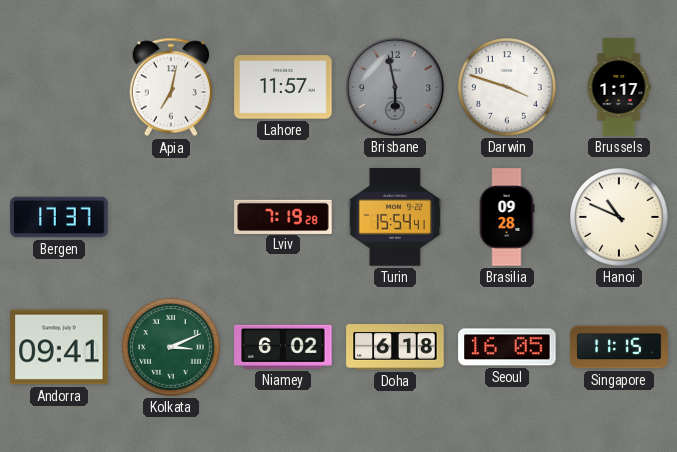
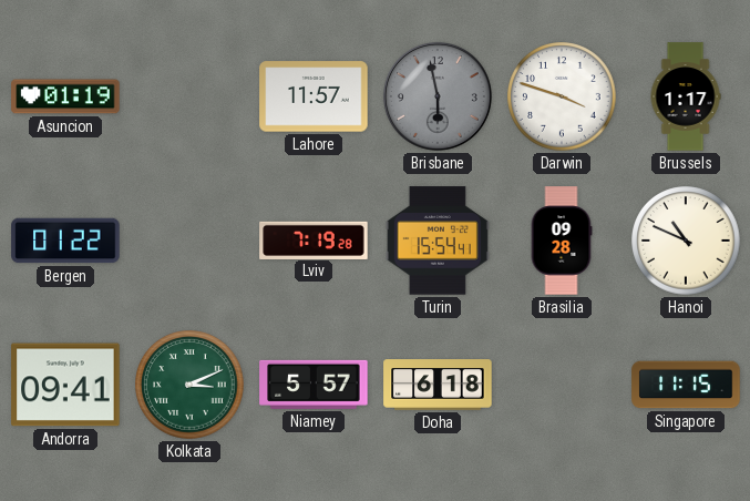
Asuncion: none -> 01:19 (65, 96)
Apia: 7:02 -> none (170, 87)
Bergen: 17:37 -> 01:22 (65, 241)
Niamey: 6:02 -> 5:57 (314, 385)
Seoul: 16:05 -> none (507, 347)
